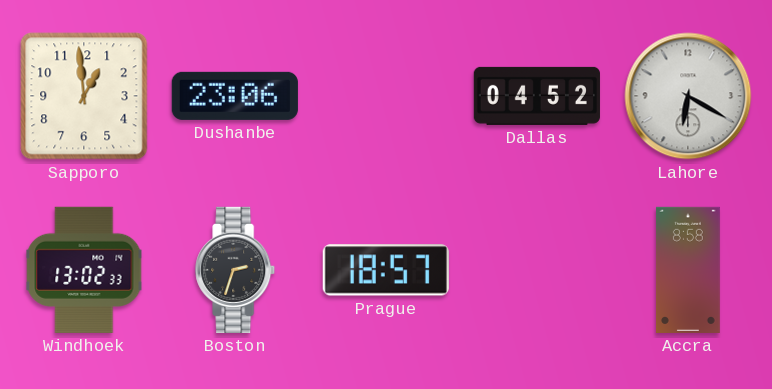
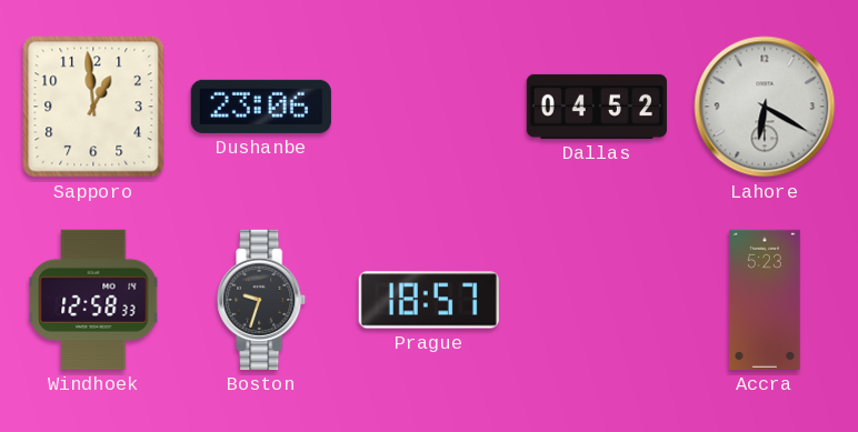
Windhoek: 13:02 -> 12:58 (93, 300)
Boston: 2:33 -> 9:33 (262, 300)
Accra: 8:58 -> 5:23 (765, 300)
